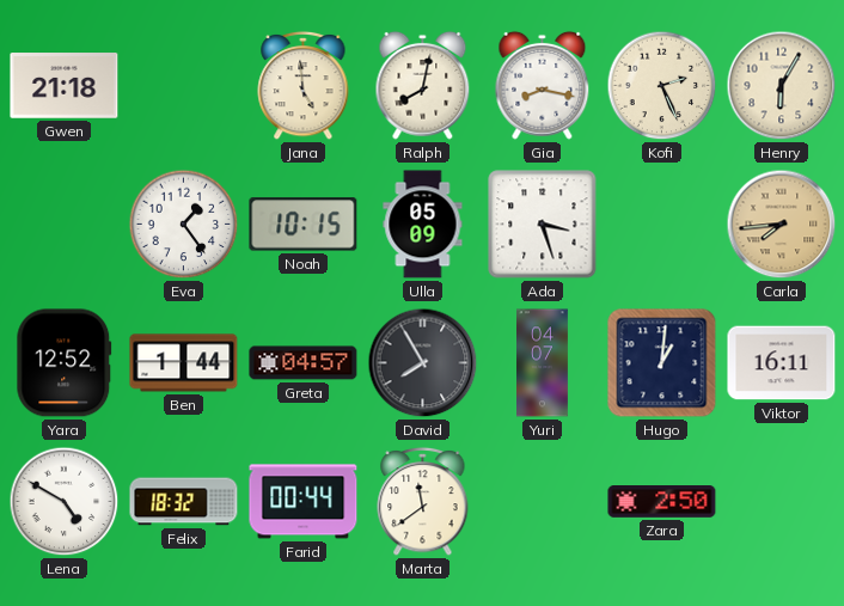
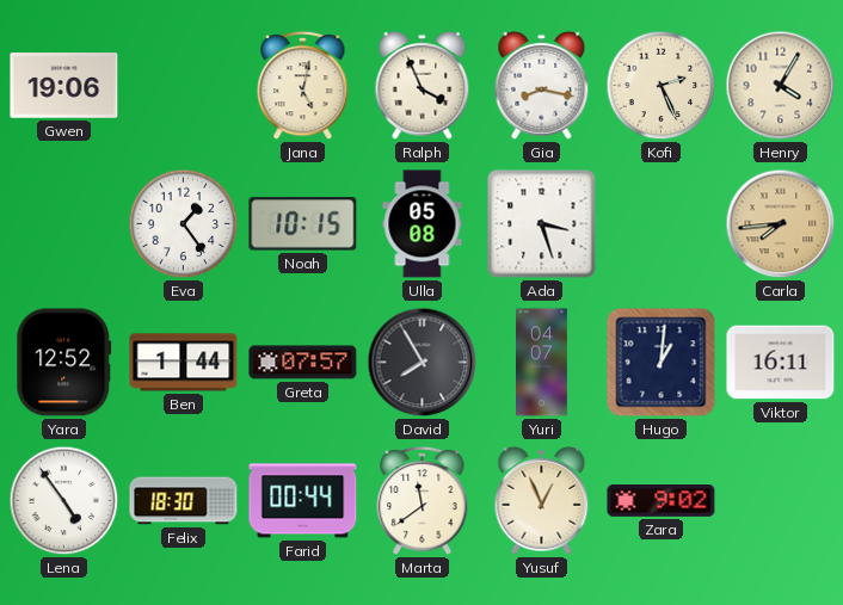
Gwen: 21:18 -> 19:06 (64, 86)
Jana: 4:59 -> 5:02 (303, 85)
Ralph: 8:02 -> 3:56 (423, 85)
Henry: 6:05 -> 4:05 (781, 86)
Ulla: 05:09 -> 05:08 (423, 224)
Greta: 04:57 -> 07:57 (303, 363)
Lena: 4:50 -> 4:54 (64, 501)
Felix: 18:32 -> 18:30 (184, 501)
Yusuf: none -> 12:56 (542, 500)
Zara: 2:50 -> 9:02 (662, 501)
